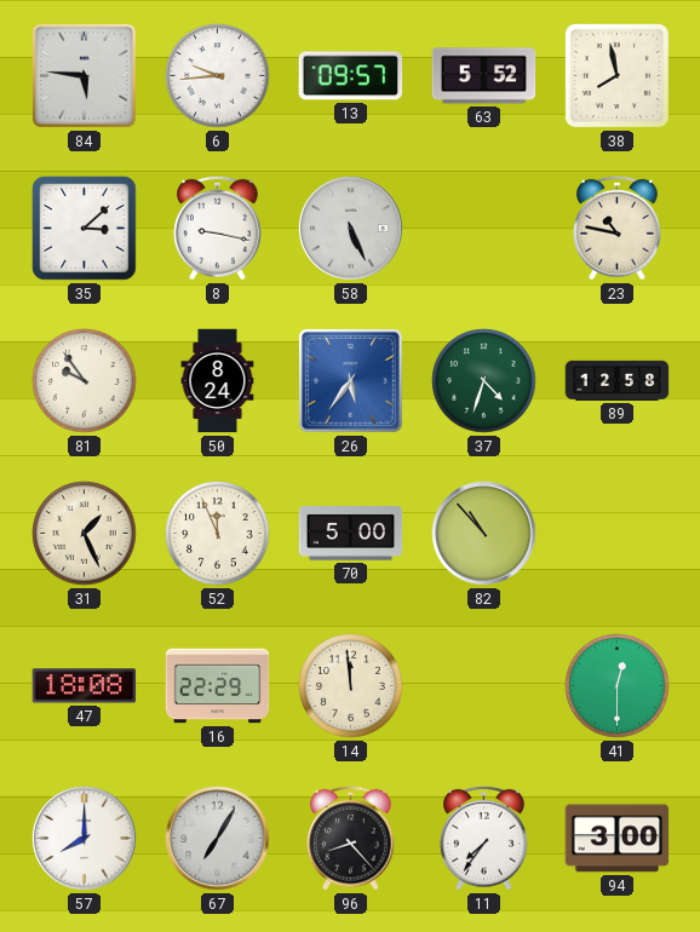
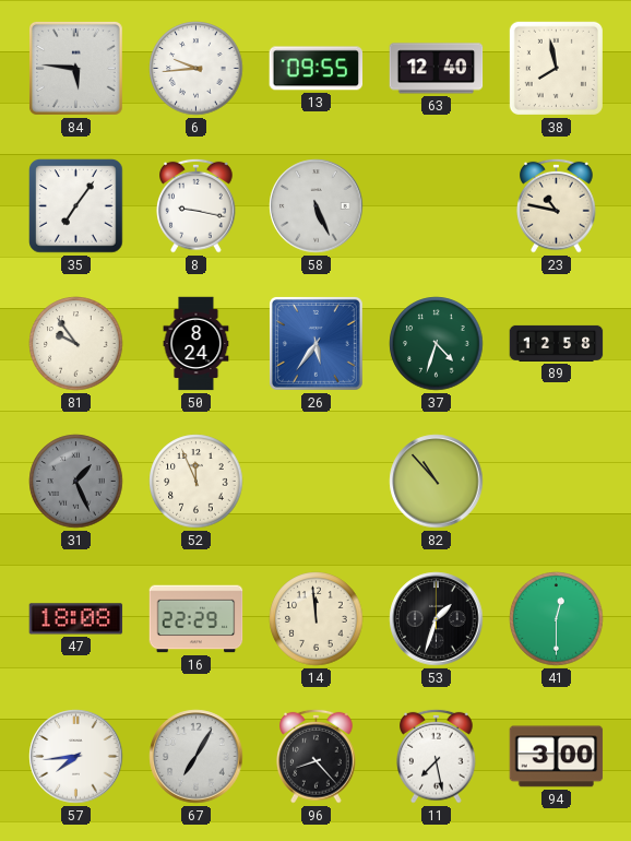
13: 09:57 -> 09:55 (317, 69)
63: 5:52 -> 12:40 (437, 69)
35: 3:08 -> 7:06 (76, 206)
31 dial: cream -> grey (76, 482)
70: 5:00 -> none (351, 534)
53: none -> 1:33 (437, 619)
57: 8:00 -> 7:44 (76, 757)
11: 7:36 -> 7:28 (437, 756)
